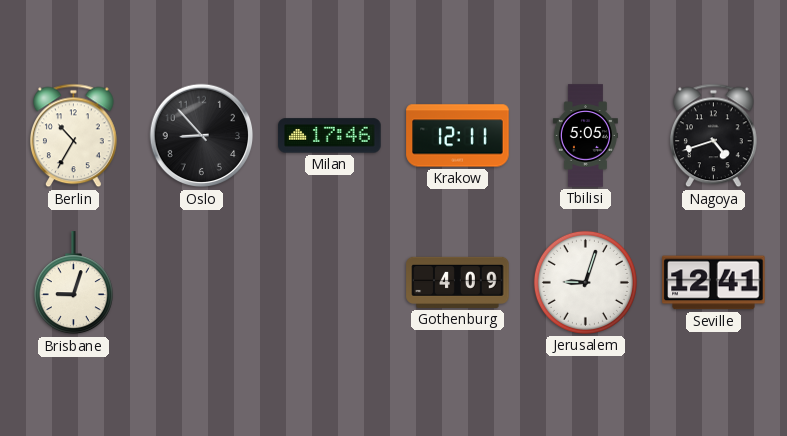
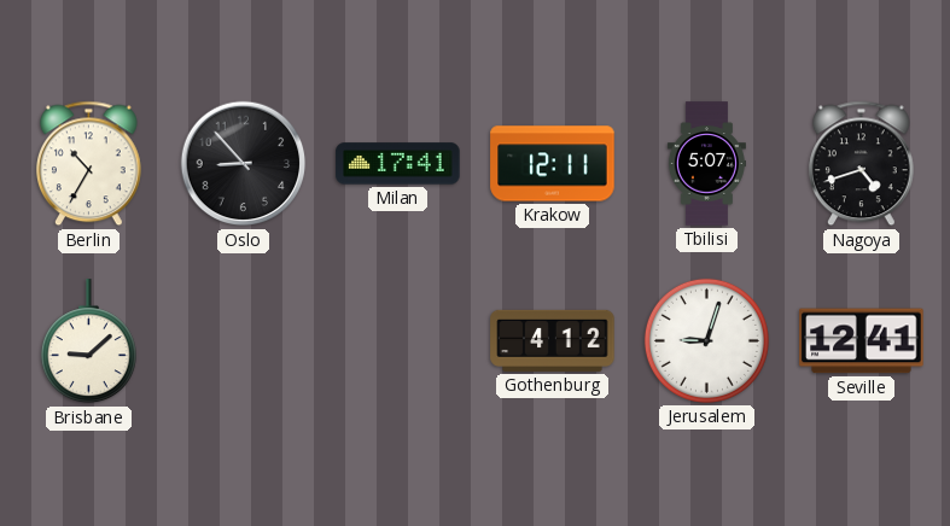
Milan: 17:46 -> 17:41 (398, 164)
Tbilisi: 5:05 -> 5:07 (706, 164)
Brisbane: 9:03 -> 9:08 (88, 341)
Gothenburg: 4:09 -> 4:12 (553, 340)
